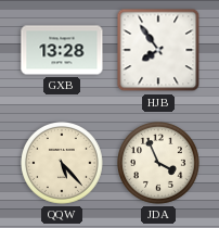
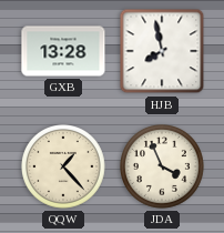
HJB: 7:54 -> 7:58 (162, 51)
QQW: 5:23 -> 1:23 (64, 168)
